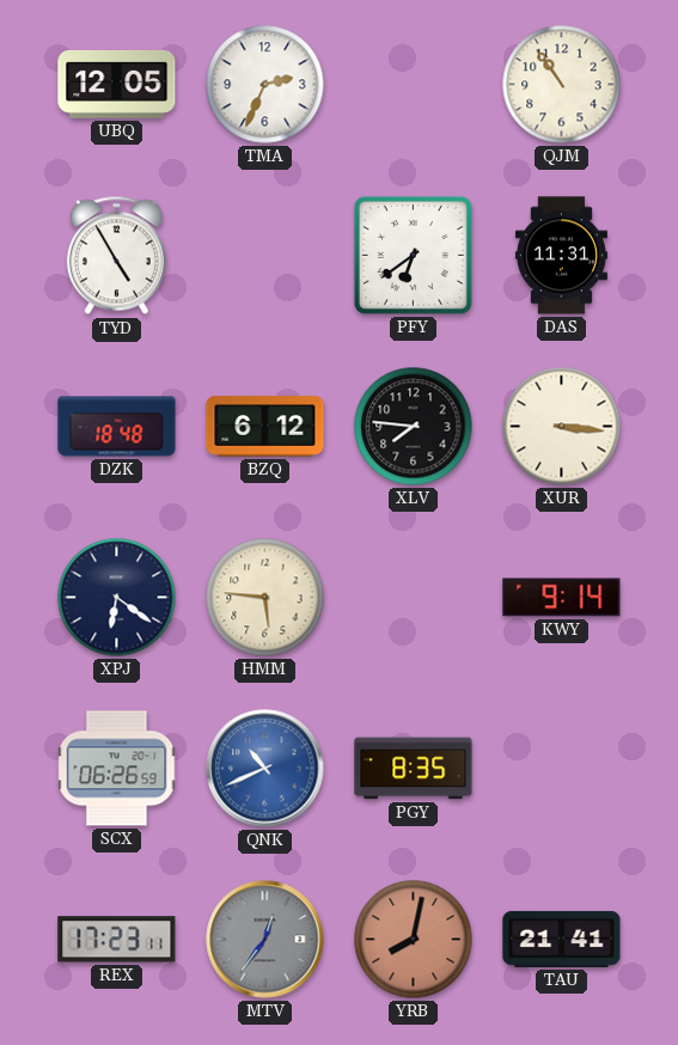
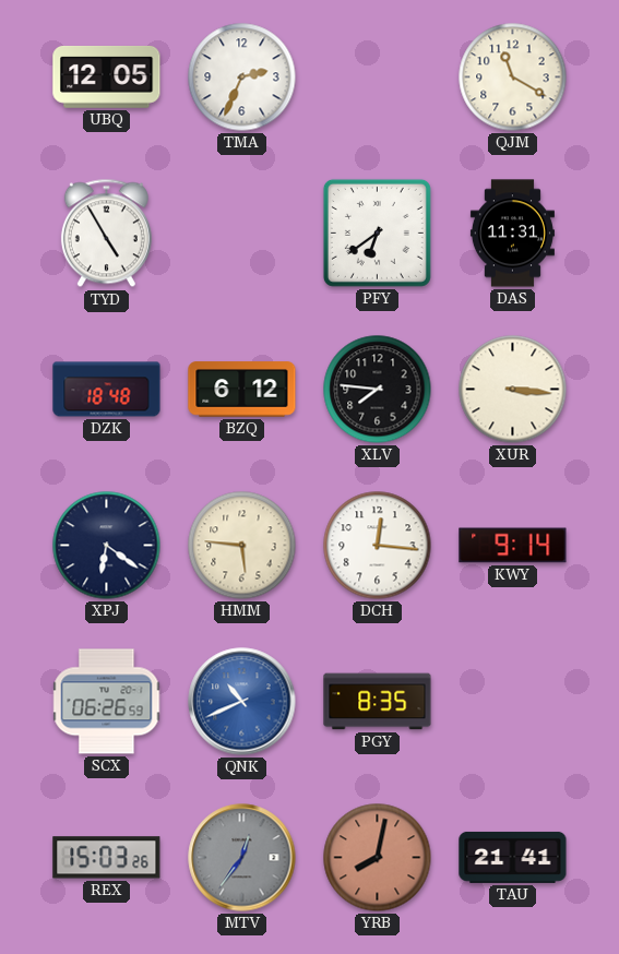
QJM: 10:54 -> 11:20 (513, 77)
DCH: none -> 12:16 (378, 546)
REX: 17:23 -> 15:03 (107, 858)
